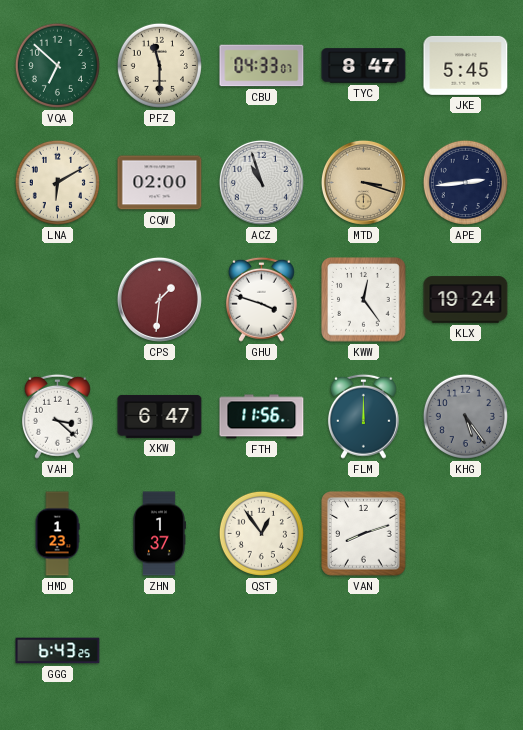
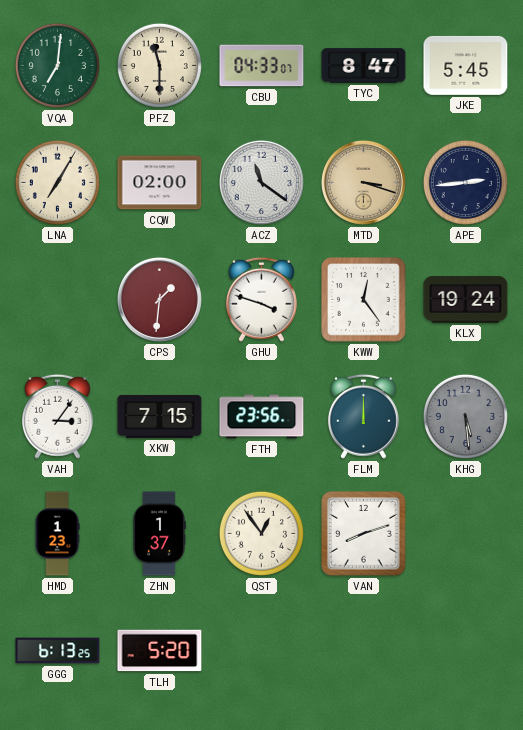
VQA: 6:52 -> 7:01 (57, 65)
LNA: 6:10 -> 7:05 (57, 182)
ACZ: 10:57 -> 11:21 (261, 182)
VAH: 3:22 -> 3:06 (57, 416)
XKW: 6:47 -> 7:15 (160, 416)
FTH: 11:56 -> 23:56 (262, 417)
KHG: 5:24 -> 5:29 (465, 416)
GGG: 6:43 -> 6:13 (58, 651)
TLH: none -> 5:20 (160, 651)
